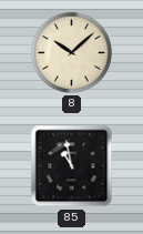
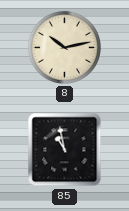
8: 10:08 -> 10:13 (64, 47)
